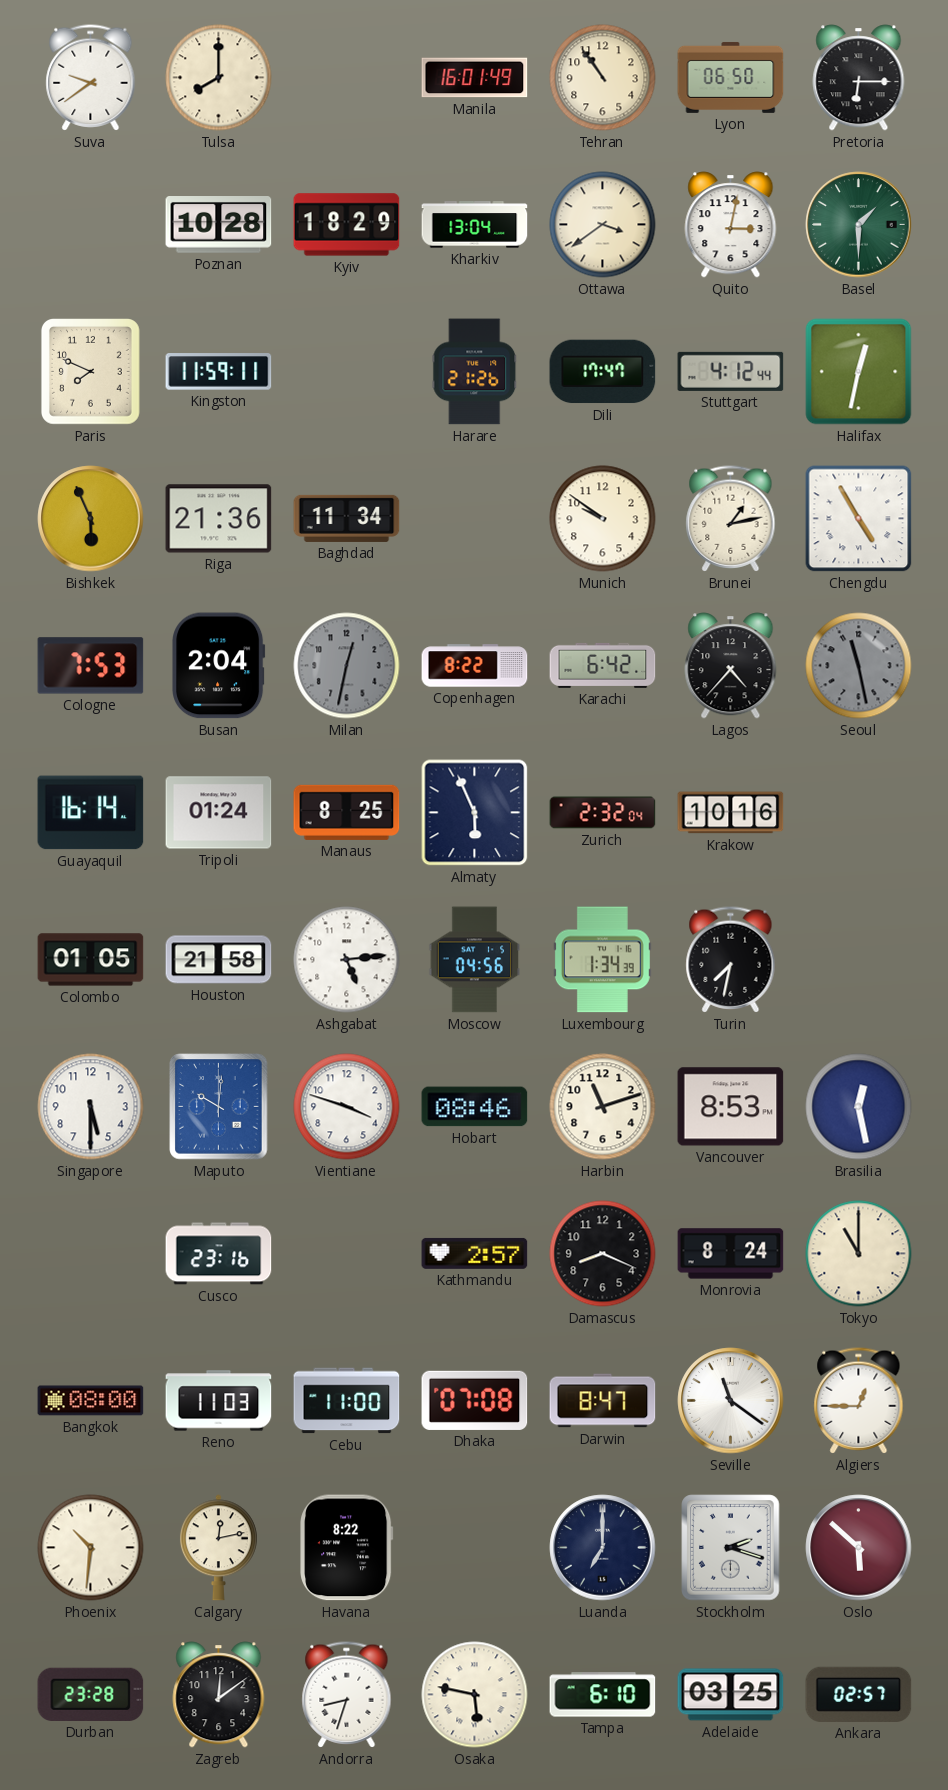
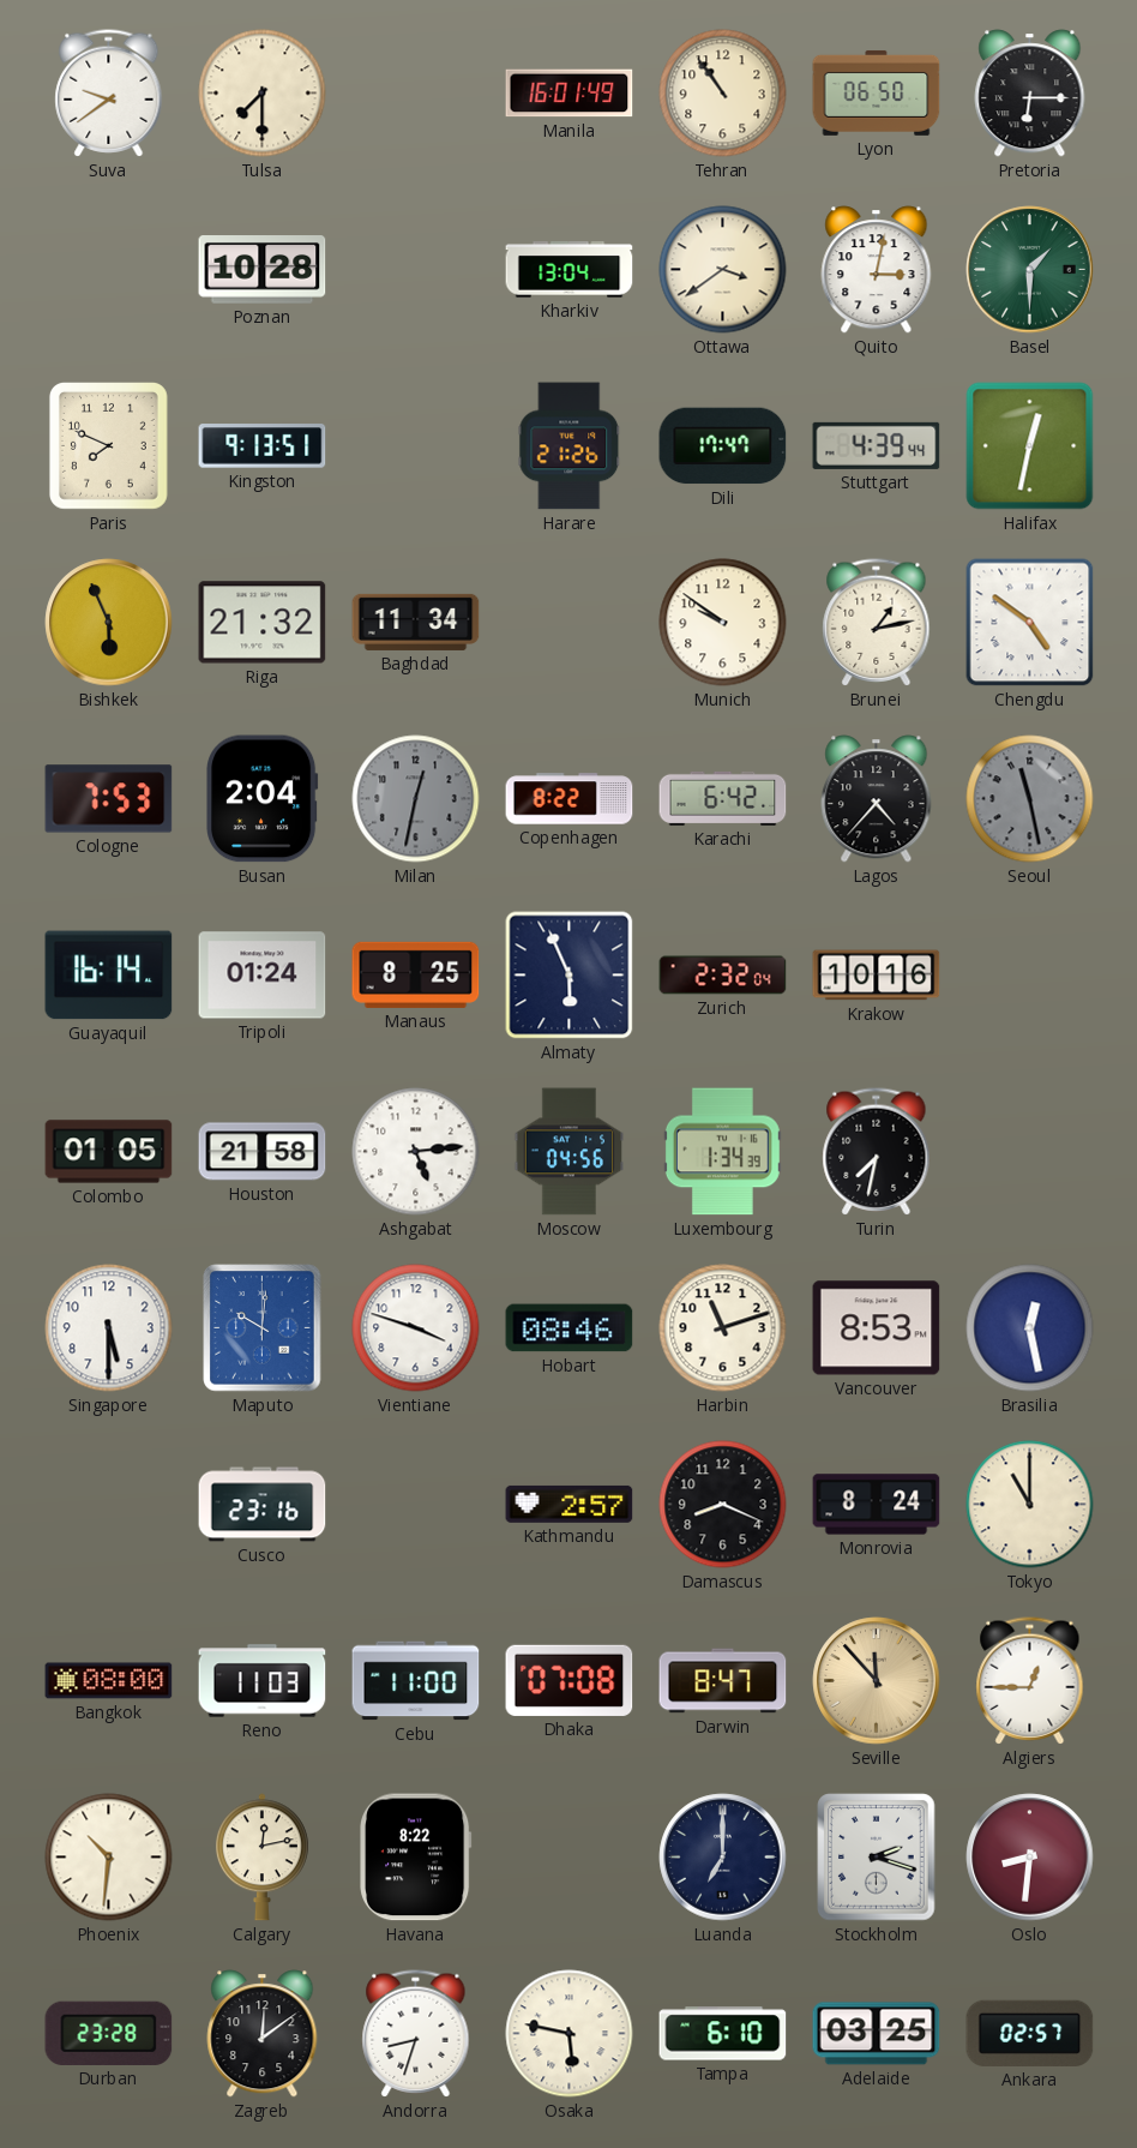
Tulsa: 8:00 -> 7:30 (263, 94)
Kyiv: 18:29 -> none (347, 225)
Kingston: 11:59 -> 9:13 (263, 446)
Stuttgart: 4:12 -> 4:39 (877, 445)
Riga: 21:36 -> 21:32 (263, 623)
Chengdu: 4:55 -> 4:51 (1030, 623)
Seville: 11:21 -> 11:53 (877, 1681)
Seville dial: white -> champagne (877, 1681)
Oslo: 5:52 -> 8:31 (1030, 1858)
